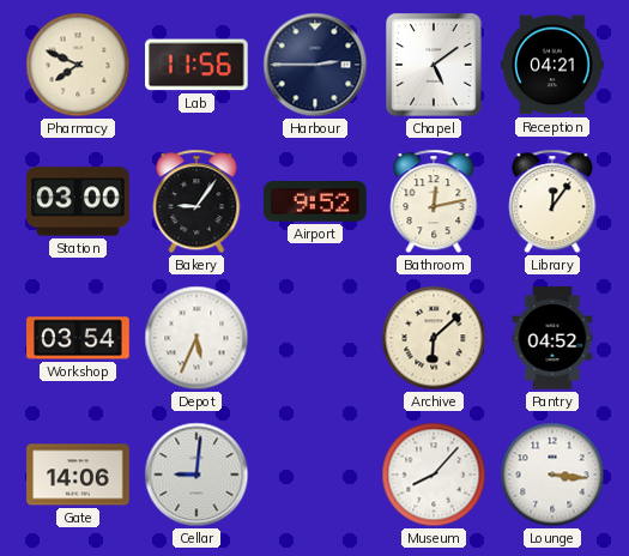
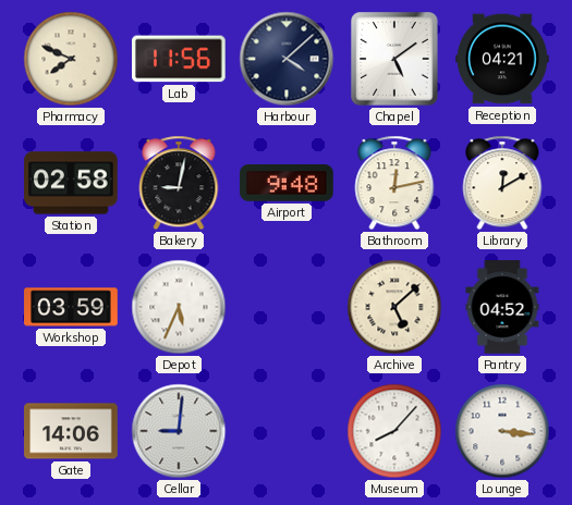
Harbour: 2:45 -> 4:08 (287, 59)
Station: 03:00 -> 02:58 (71, 183)
Bakery: 9:06 -> 9:02 (179, 183)
Airport: 9:52 -> 9:48 (287, 184)
Library: 12:06 -> 12:10 (502, 183)
Workshop: 03:54 -> 03:59 (71, 307)
Archive: 6:08 -> 5:08 (394, 307)
